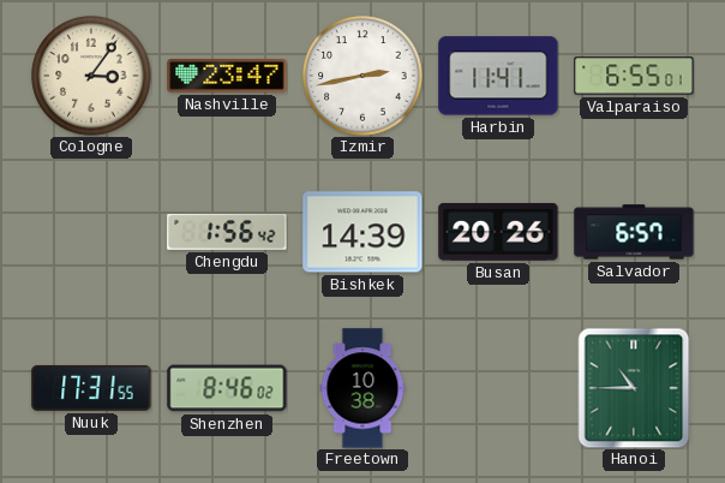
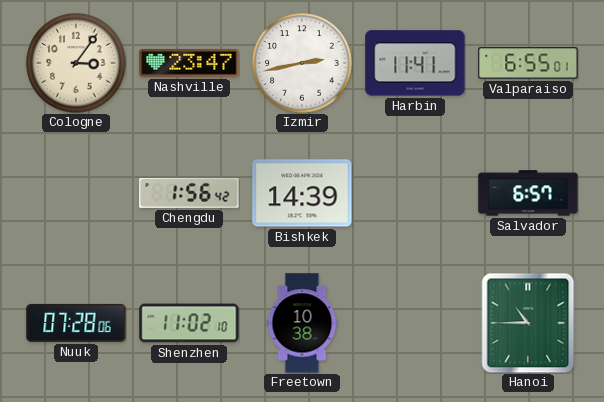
Busan: 20:26 -> none (498, 232)
Nuuk: 17:31 -> 07:28 (76, 323)
Shenzhen: 8:46 -> 11:02 (189, 323)
